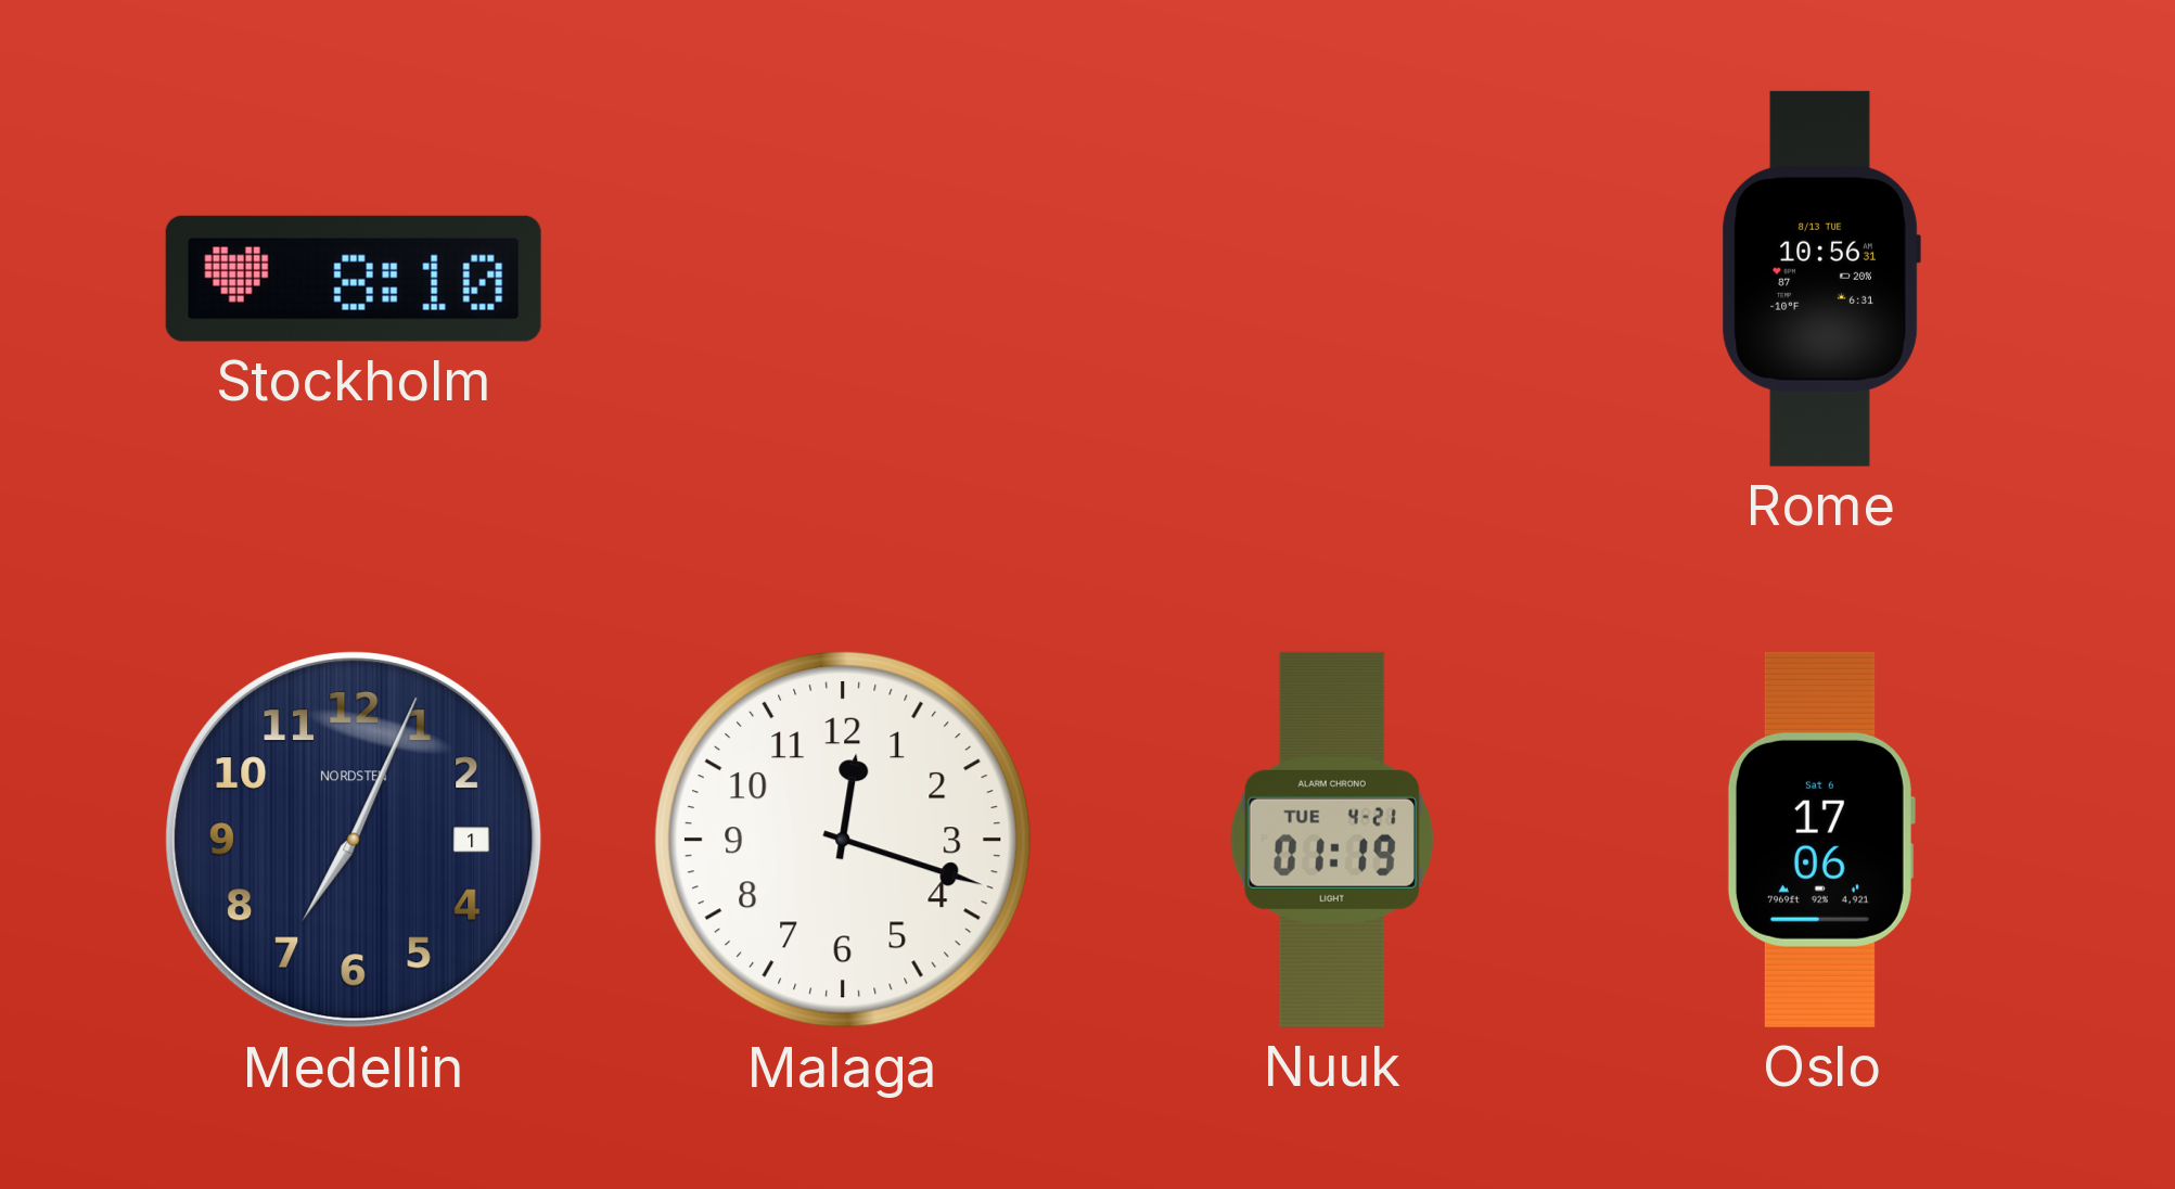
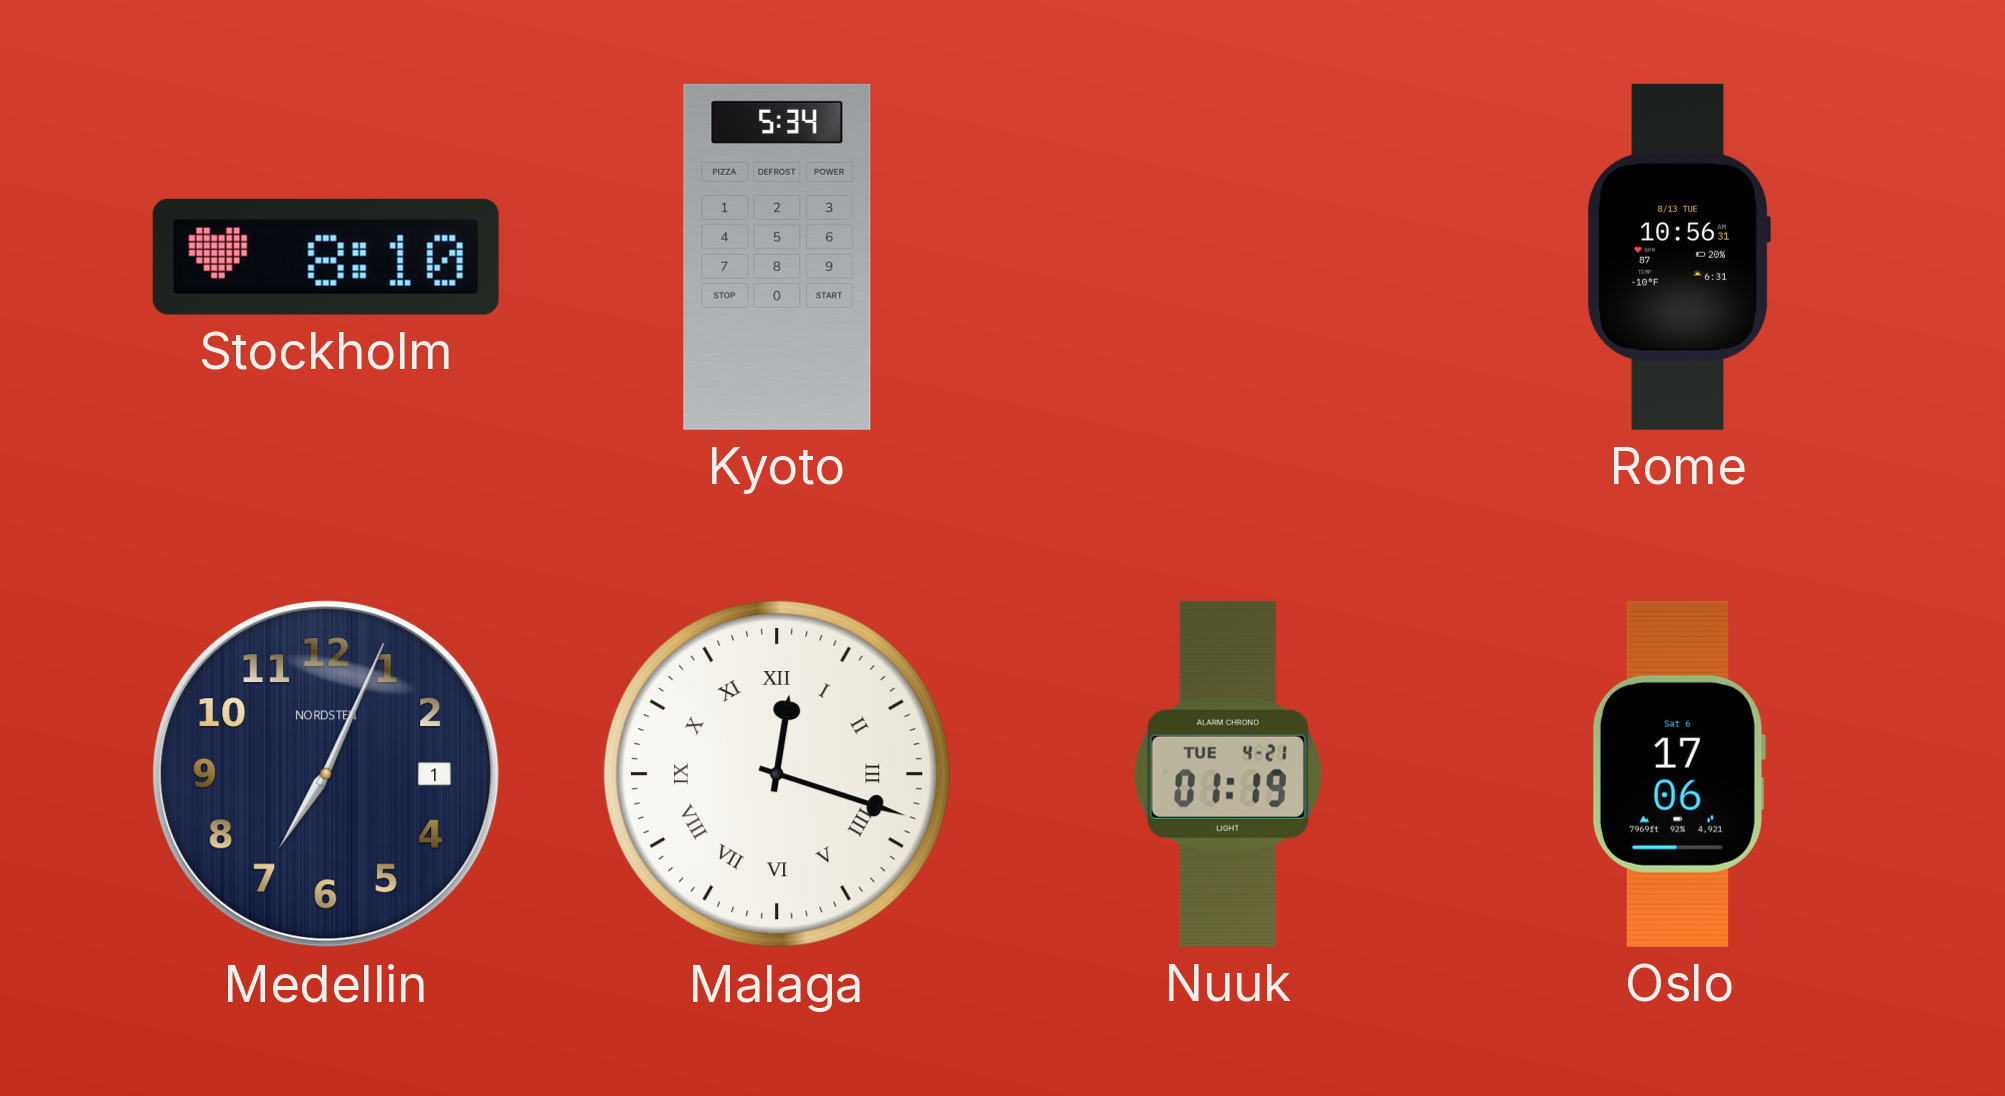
Kyoto: none -> 5:34 (777, 257)
Malaga numerals: Arabic -> Roman (777, 774)
